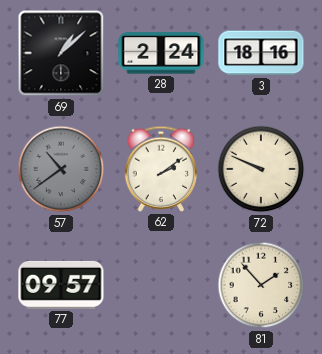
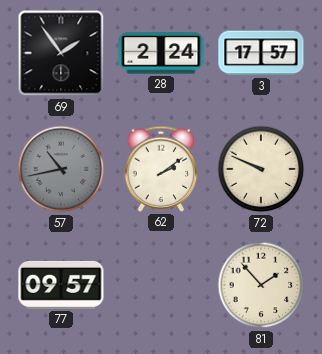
69: 1:08 -> 1:54 (61, 53)
3: 18:16 -> 17:57 (261, 53)
57: 10:39 -> 10:43 (61, 169)
